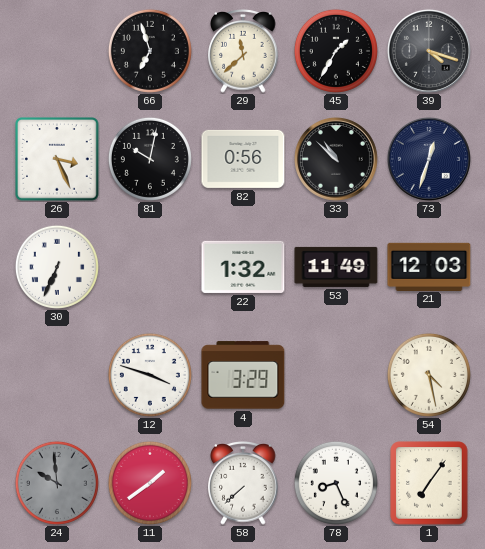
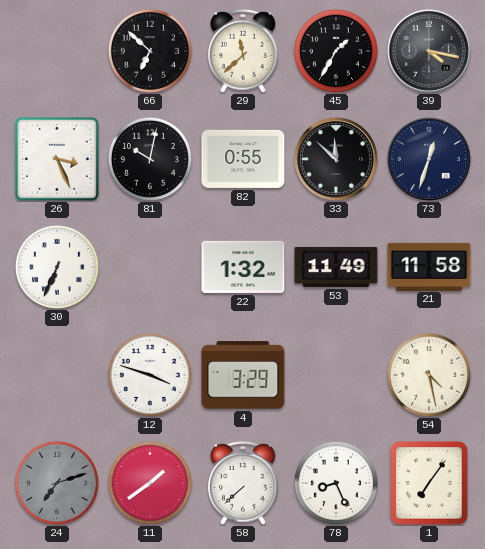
66: 6:57 -> 6:52 (150, 51)
39: 4:18 -> 4:17 (429, 51)
82: 0:56 -> 0:55 (243, 159)
33: 10:52 -> 11:52 (336, 159)
21: 12:03 -> 11:58 (429, 266)
24: 9:59 -> 7:12 (57, 483)
